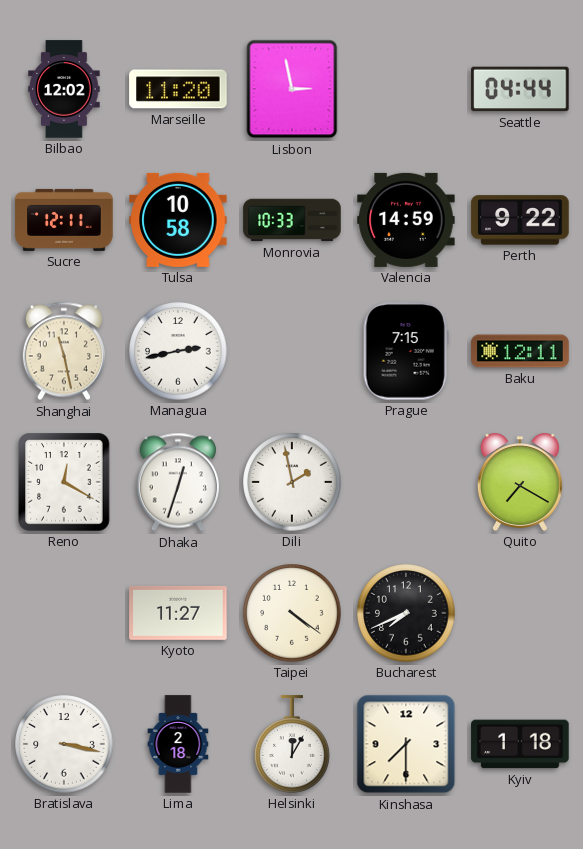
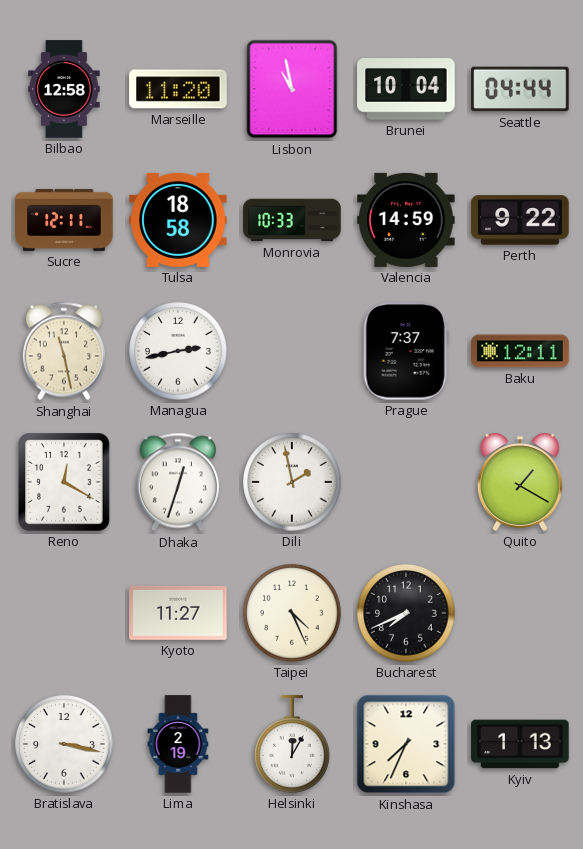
Bilbao: 12:02 -> 12:58 (64, 89)
Lisbon: 2:58 -> 10:58 (292, 89)
Brunei: none -> 10:04 (406, 89)
Tulsa: 10:58 -> 18:58 (178, 220)
Prague: 7:15 -> 7:37 (406, 351)
Quito: 7:20 -> 1:20 (520, 482)
Taipei: 4:21 -> 4:26 (292, 613)
Lima: 2:18 -> 2:19 (178, 744)
Kinshasa: 7:30 -> 7:34 (406, 744)
Kyiv: 1:18 -> 1:13 (520, 744)
